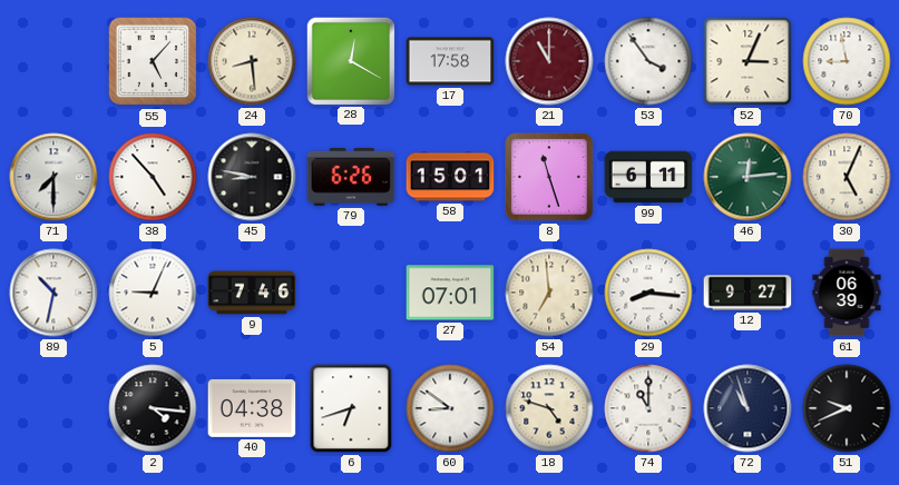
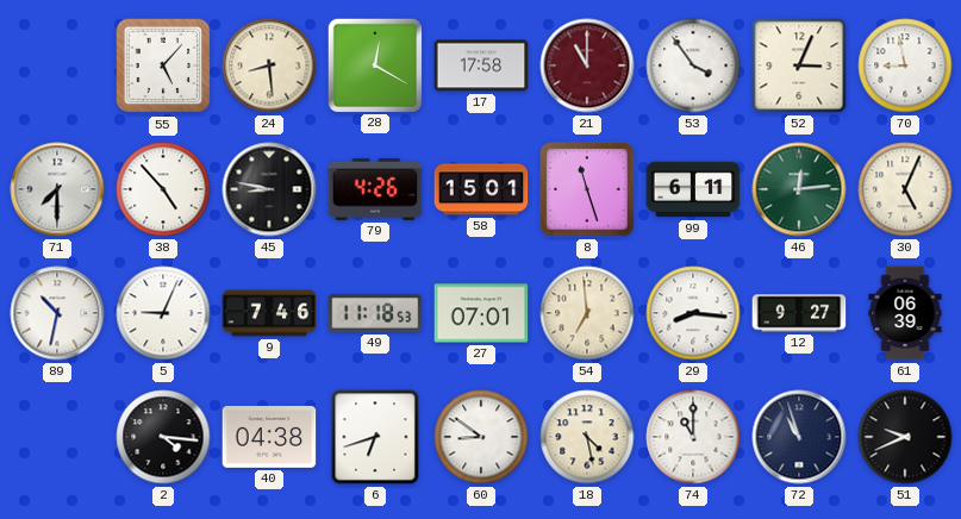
79: 6:26 -> 4:26 (375, 189)
49: none -> 11:18 (375, 313)
18: 4:48 -> 4:28 (587, 437)
